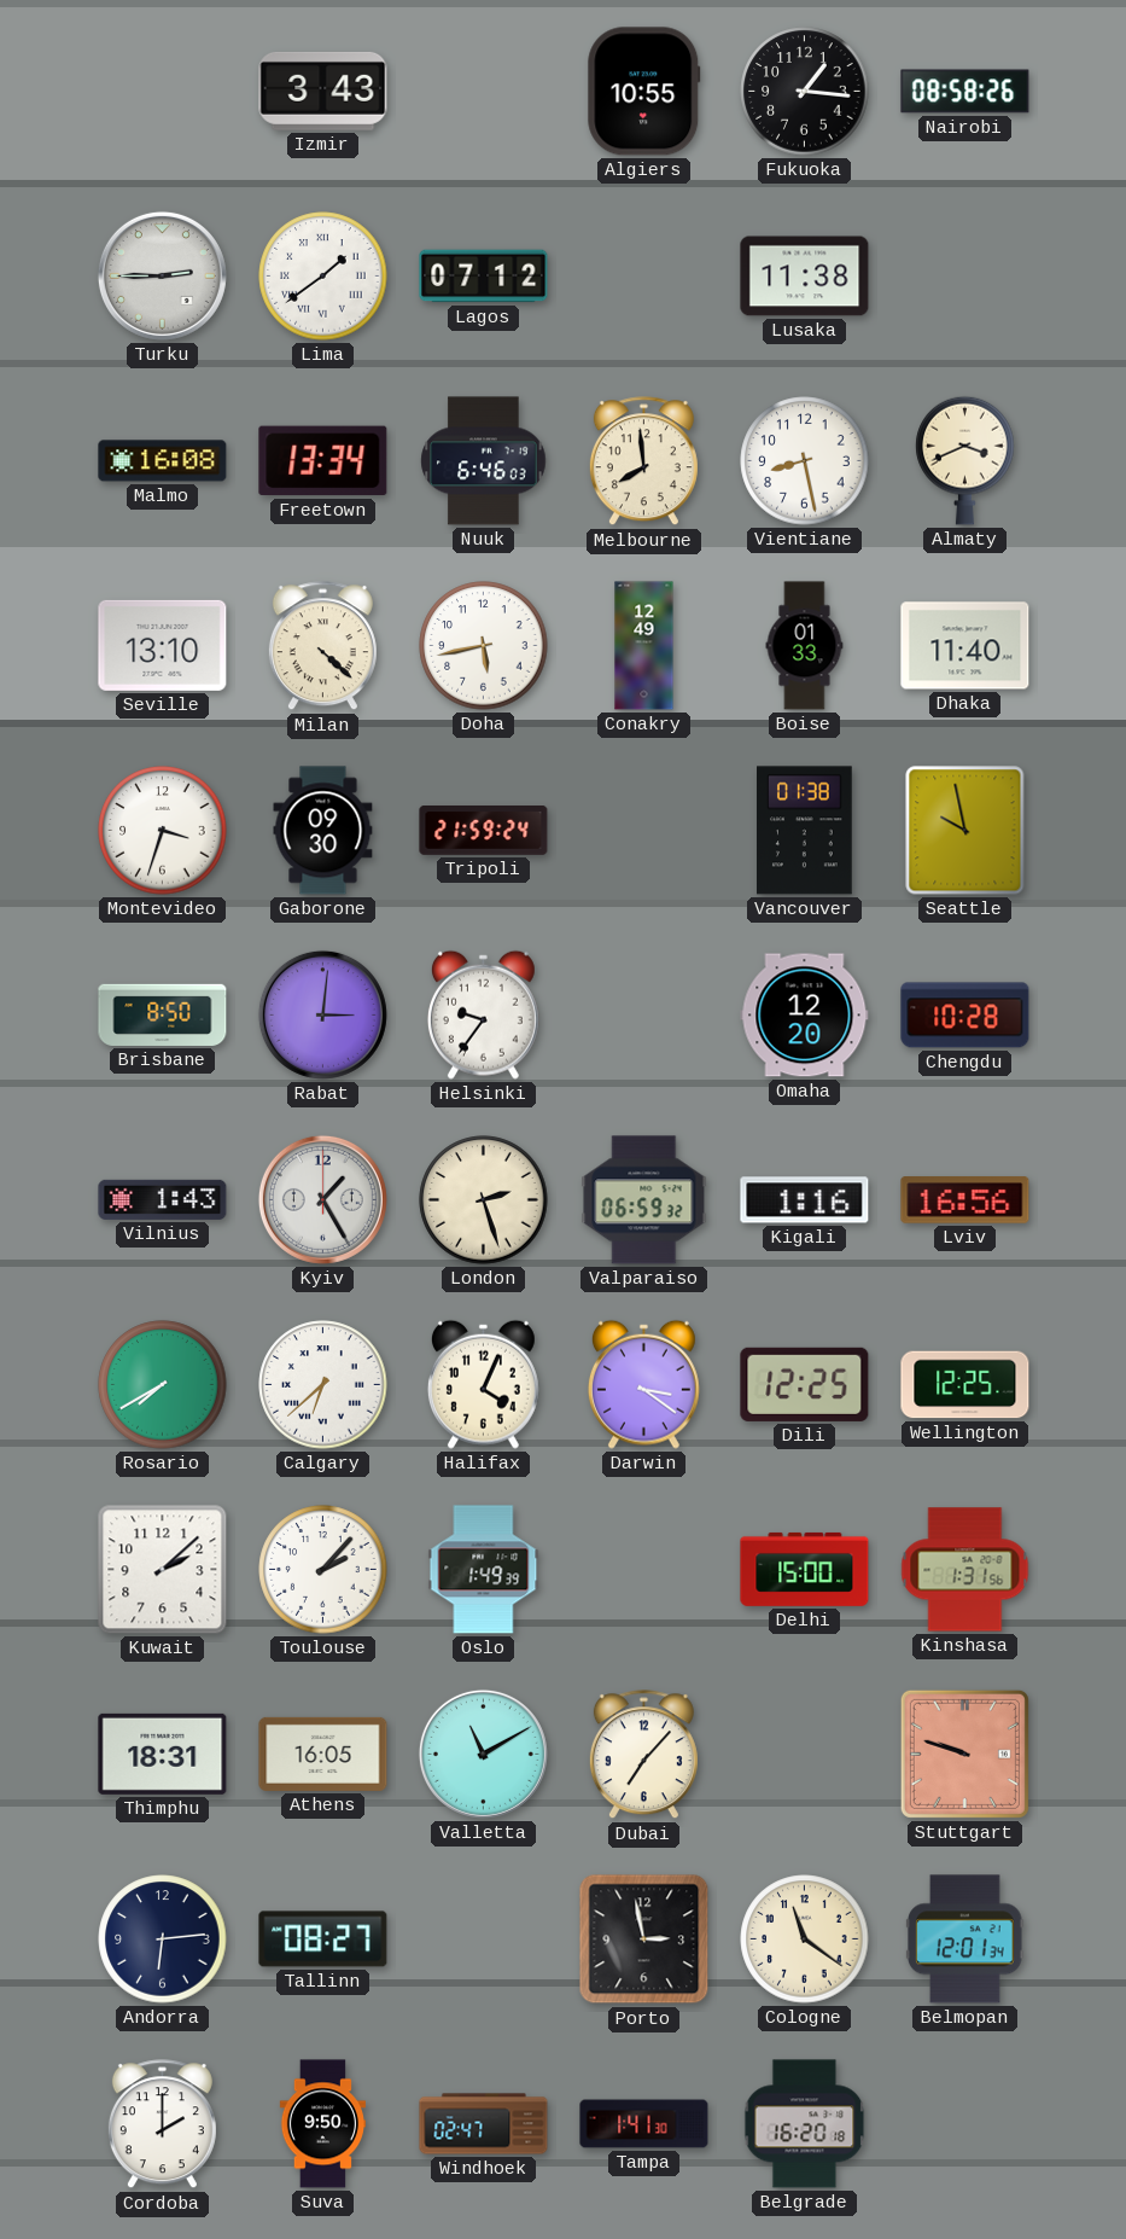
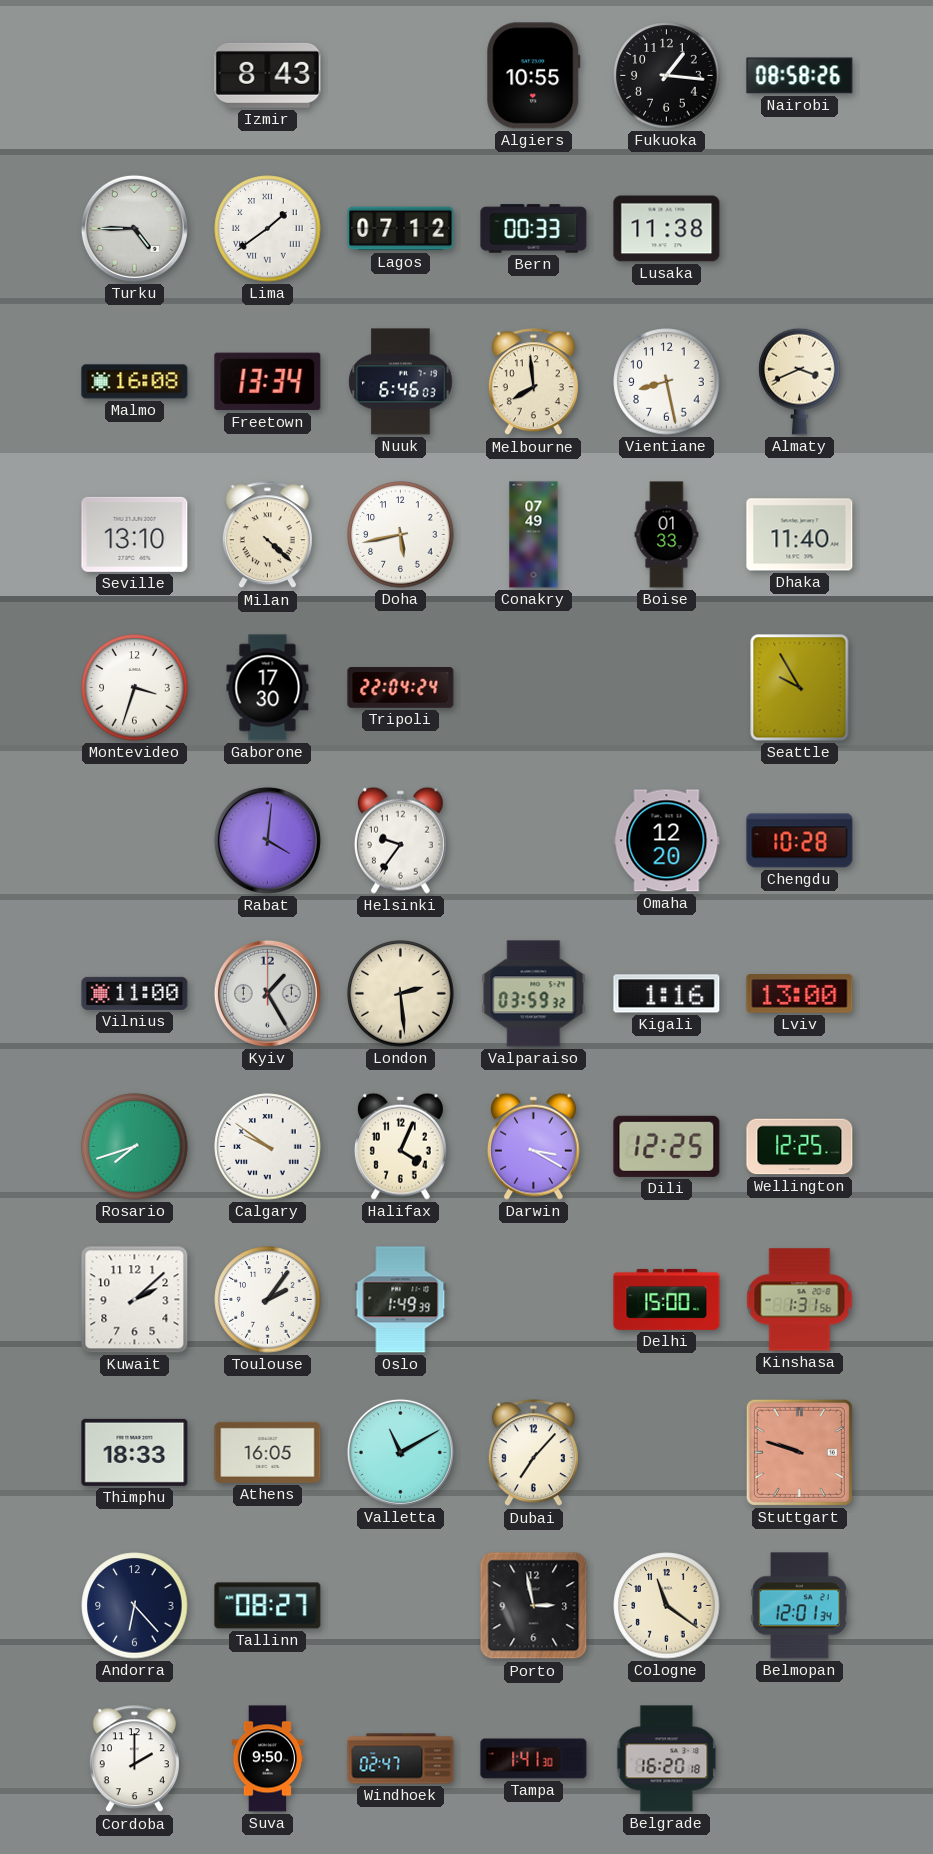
Izmir: 3:43 -> 8:43 (268, 75)
Turku: 2:45 -> 4:45 (134, 228)
Bern: none -> 00:33 (534, 229)
Conakry: 12:49 -> 07:49 (534, 535)
Gaborone: 09:30 -> 17:30 (268, 688)
Tripoli: 21:59 -> 22:04 (401, 688)
Vancouver: 01:38 -> none (805, 831)
Seattle: 9:58 -> 9:55 (800, 688)
Brisbane: 8:50 -> none (163, 1014)
Rabat: 3:01 -> 4:01 (267, 840)
Vilnius: 1:43 -> 11:00 (135, 993)
London: 2:27 -> 2:29 (401, 994)
Valparaiso: 06:59 -> 03:59 (534, 994)
Lviv: 16:56 -> 13:00 (800, 994)
Rosario: 7:40 -> 7:42 (135, 1147)
Calgary: 6:38 -> 9:51 (268, 1147)
Darwin: 3:21 -> 3:20 (533, 1146)
Toulouse: 2:07 -> 2:06 (268, 1300)
Thimphu: 18:31 -> 18:33 (135, 1452)
Andorra: 6:14 -> 6:23 (135, 1606)
